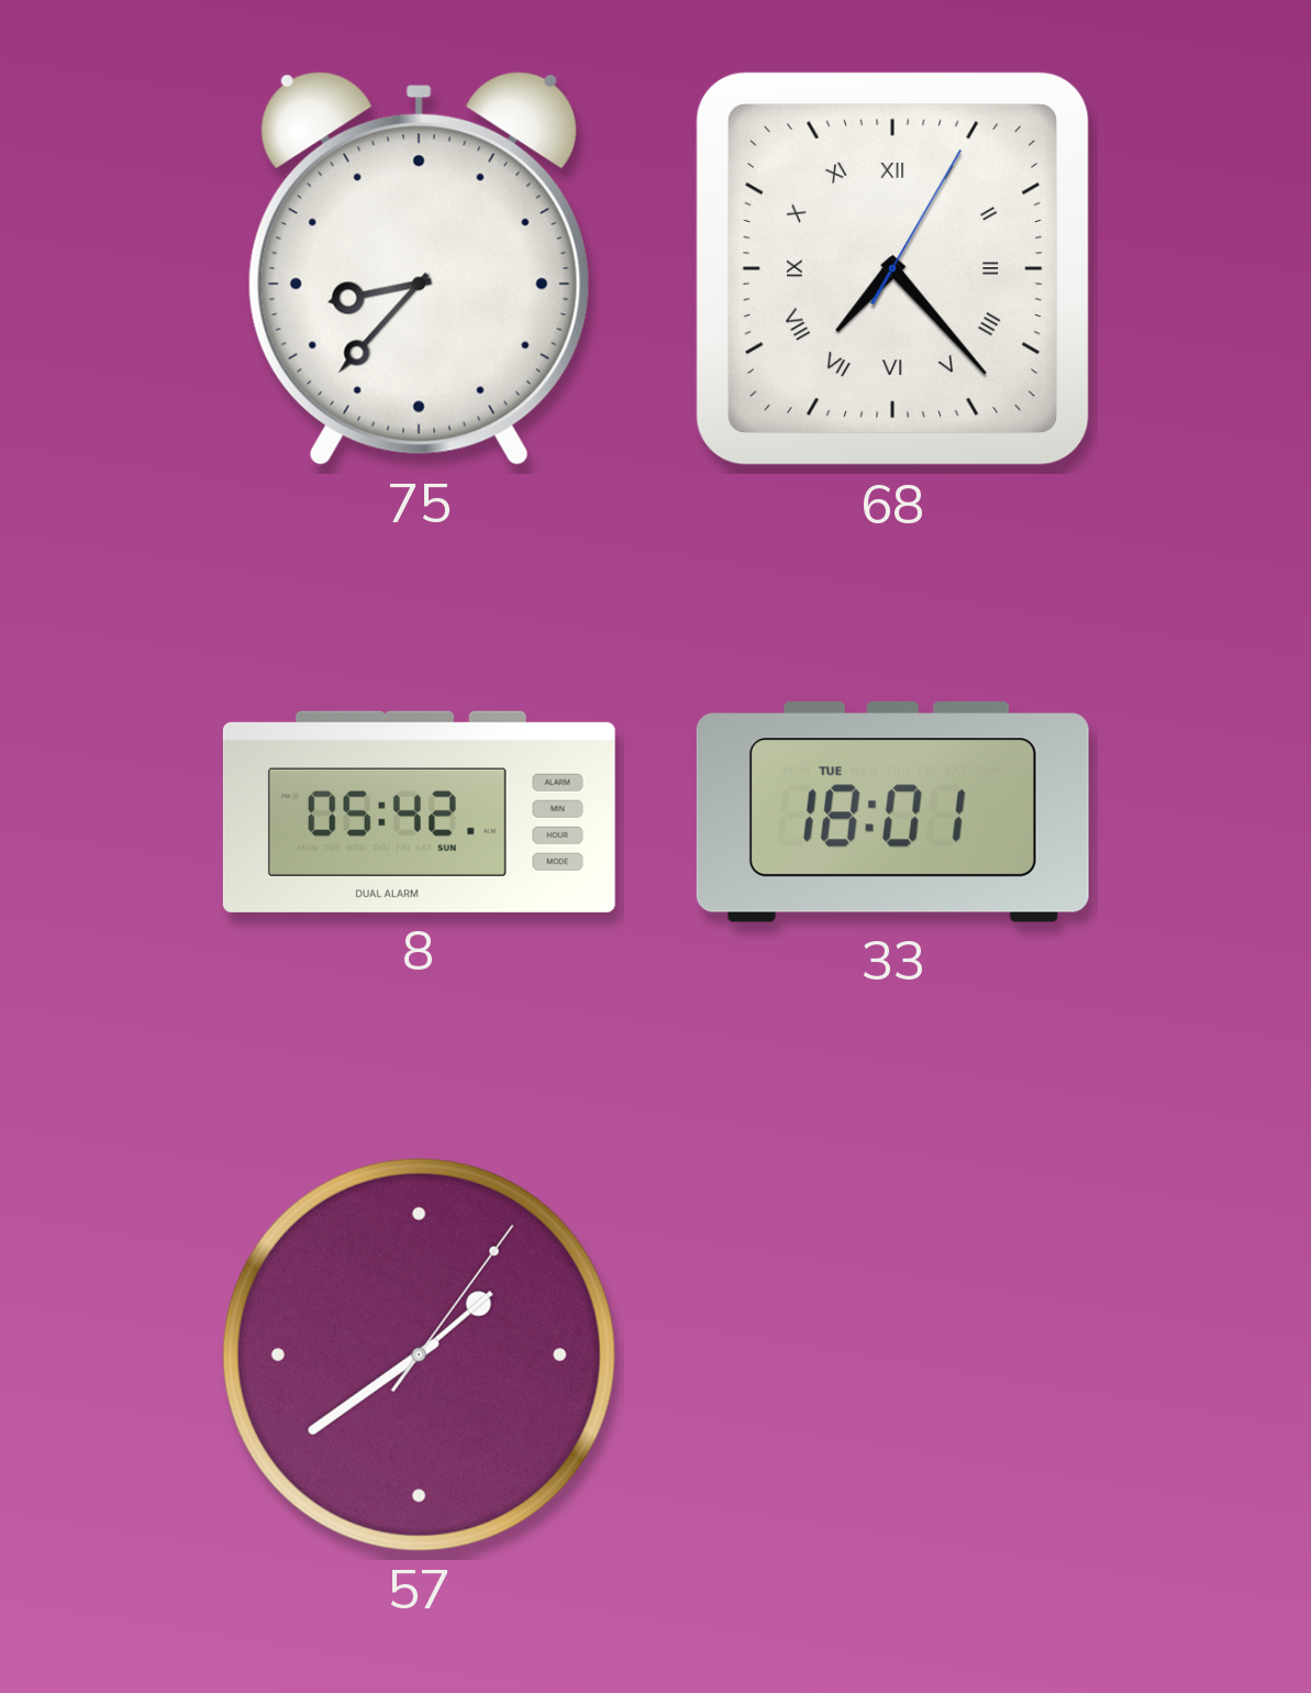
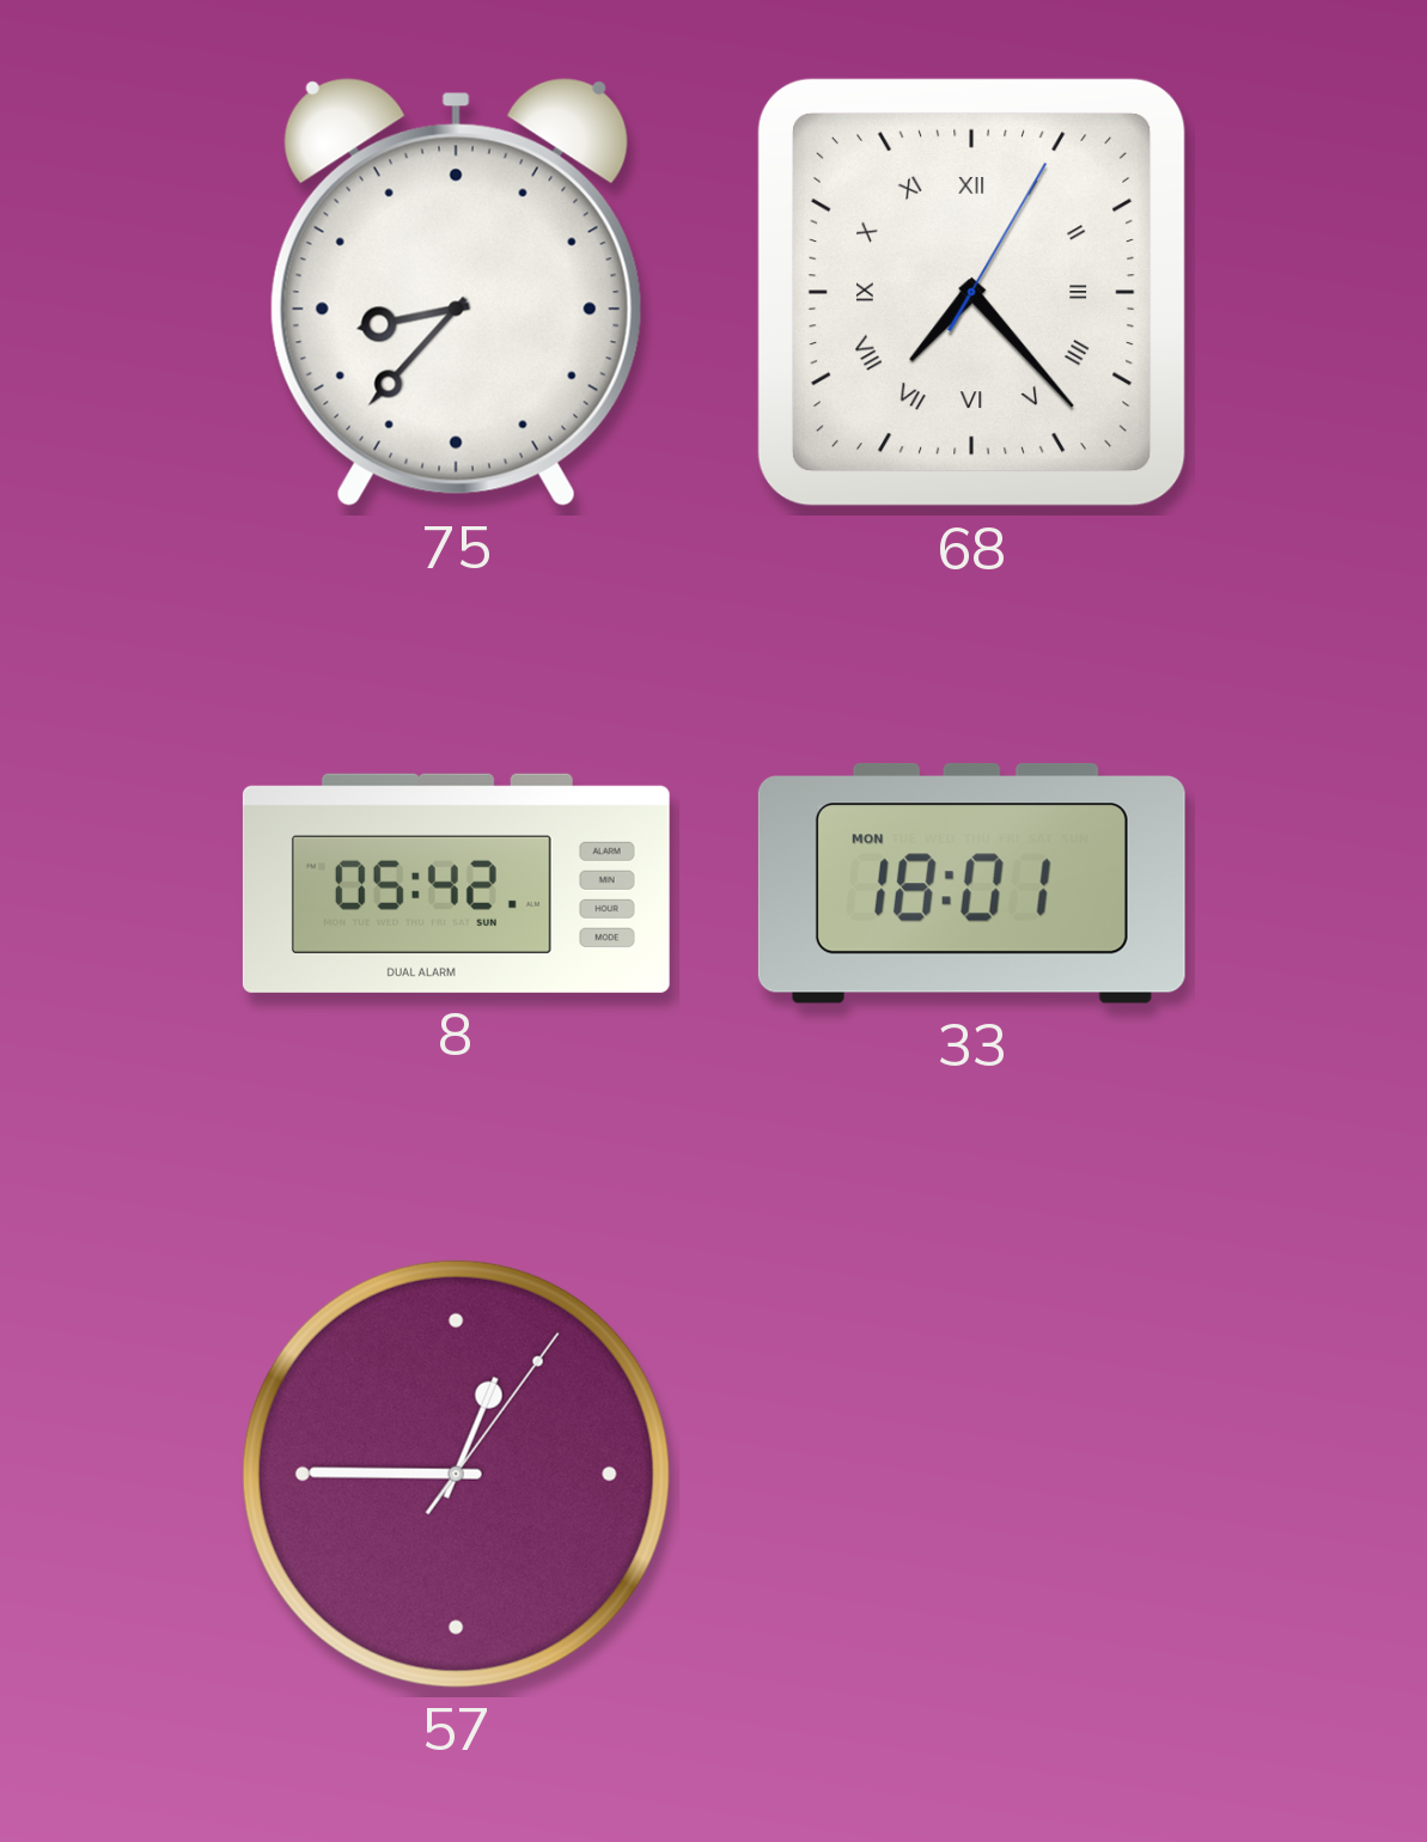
33 date: TUE -> MON (971, 883)
57: 1:39 -> 12:45 (456, 1474)
